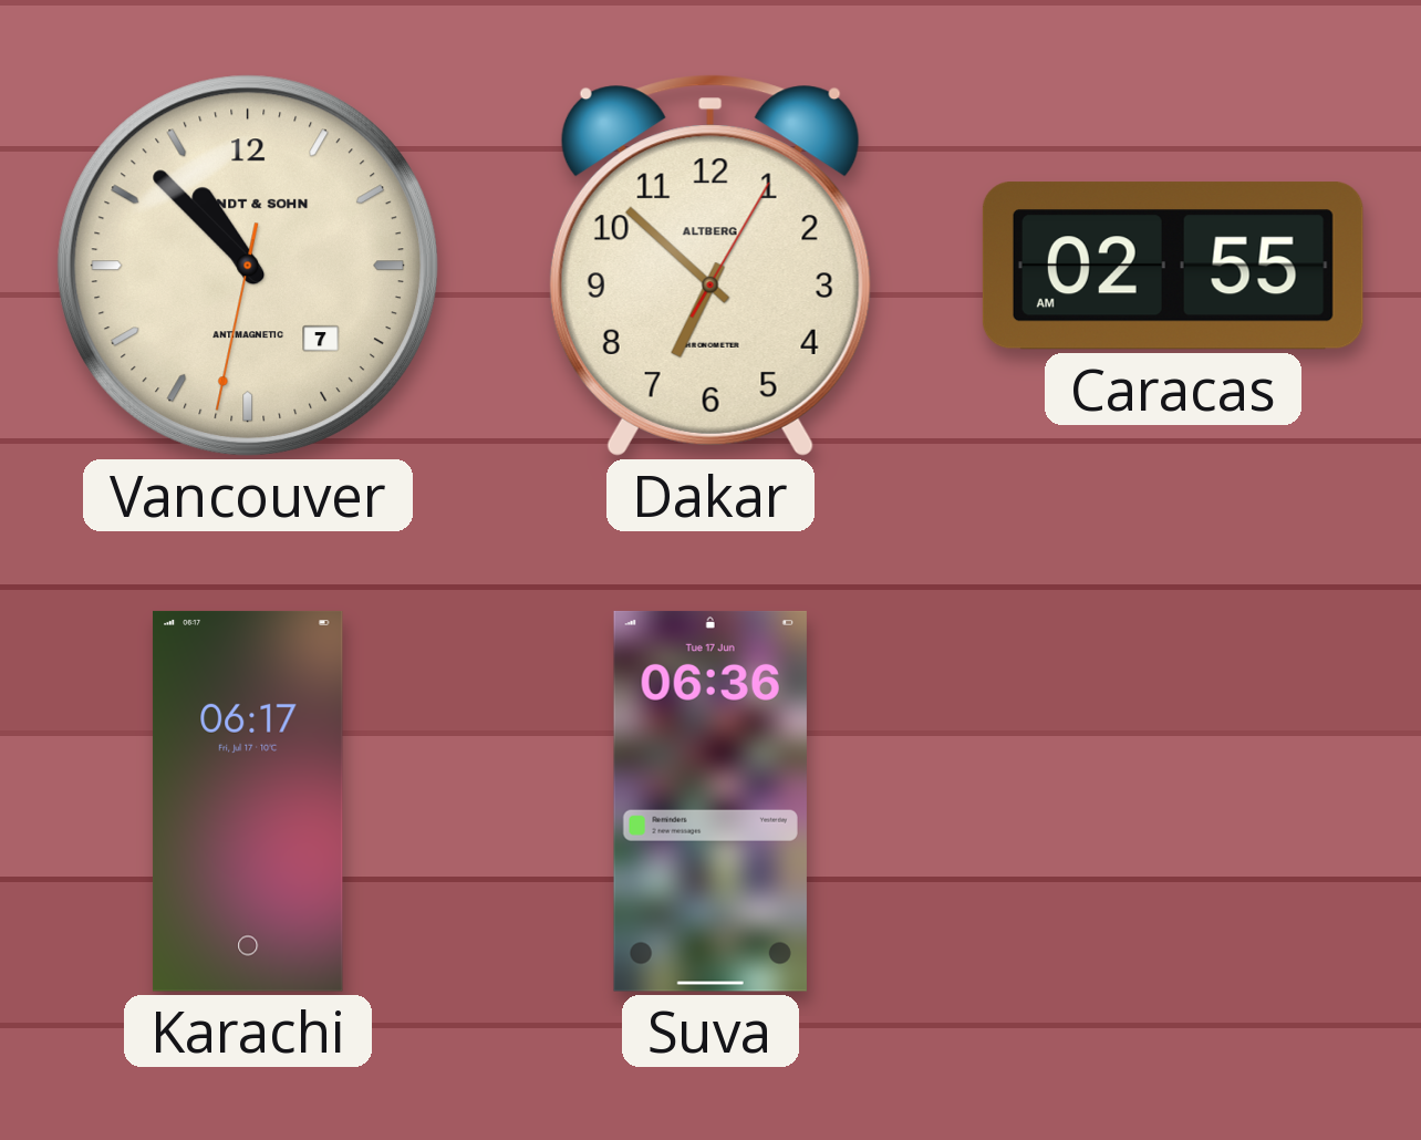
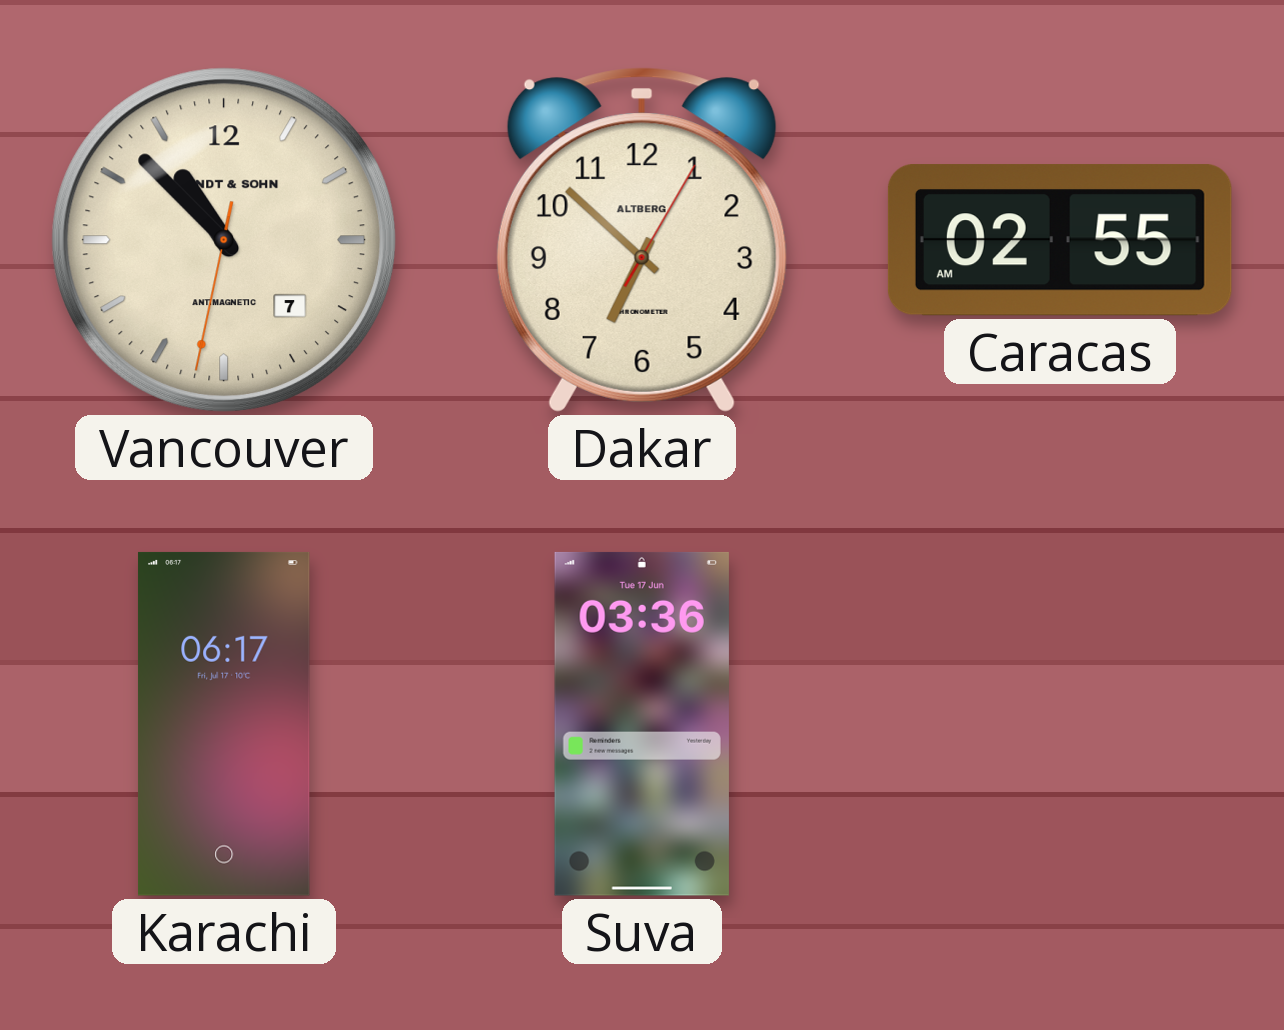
Suva: 06:36 -> 03:36 (642, 724)
